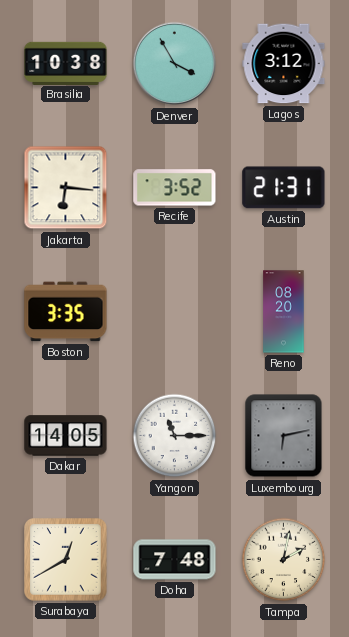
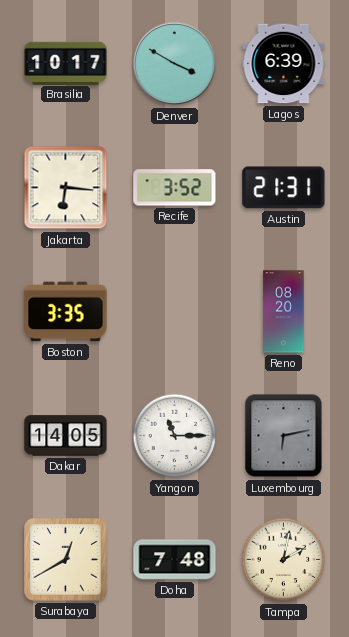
Brasilia: 10:38 -> 10:17 (66, 63)
Denver: 3:55 -> 3:50 (175, 64)
Lagos: 3:12 -> 6:39 (284, 64)
